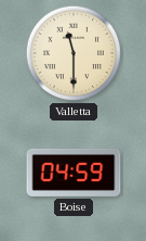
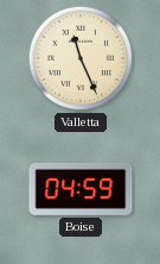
Valletta: 11:30 -> 11:26 (81, 58)
